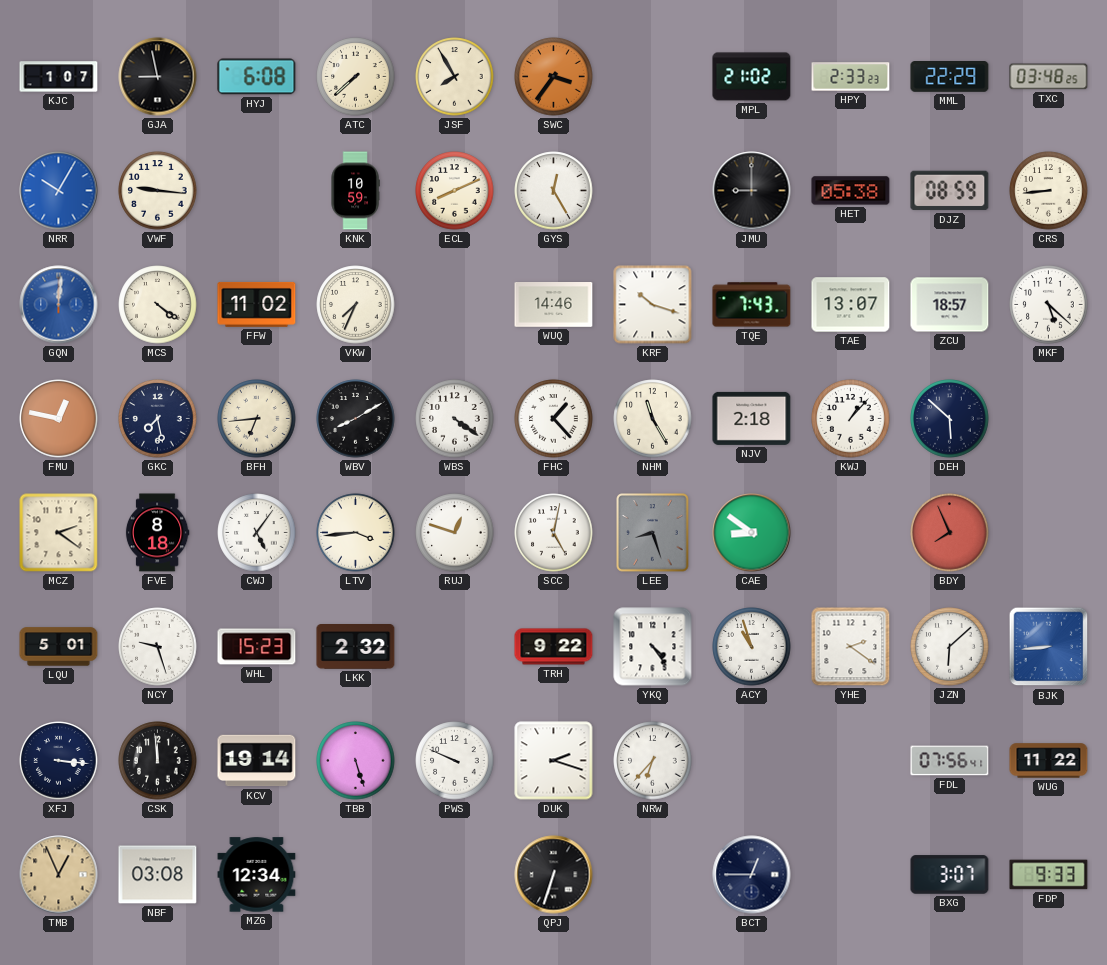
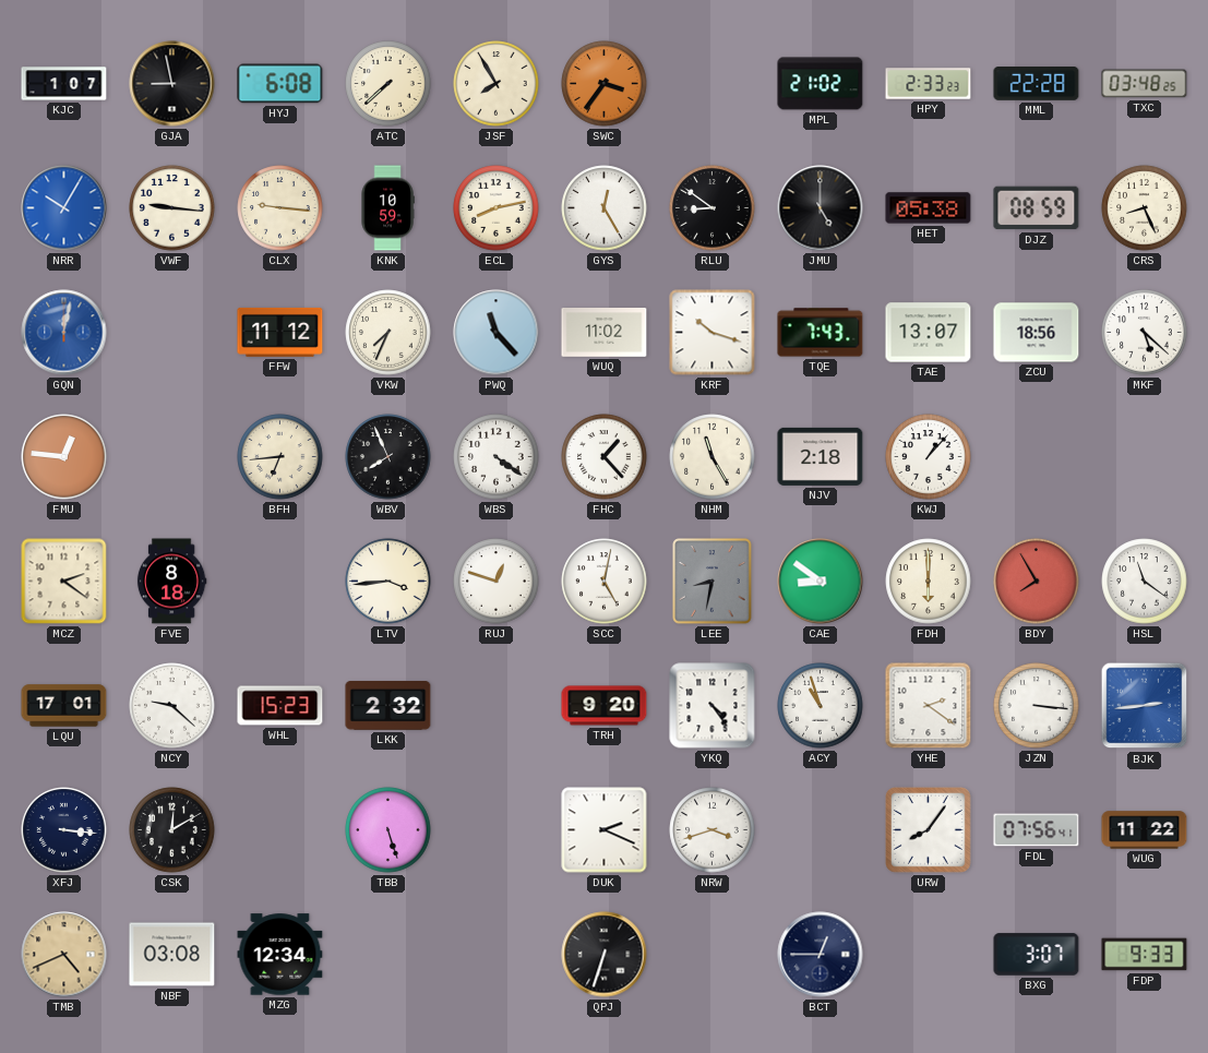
MML: 22:29 -> 22:28 (1037, 84)
CLX: none -> 9:16 (280, 208)
ECL: 8:11 -> 8:13 (497, 208)
RLU: none -> 8:51 (713, 208)
JMU: 9:00 -> 5:00 (821, 208)
CRS: 8:44 -> 8:26 (1145, 208)
GQN: 12:01 -> 12:02 (64, 333)
MCS: 4:21 -> none (158, 305)
FFW: 11:02 -> 11:12 (280, 332)
PWQ: none -> 11:23 (497, 333)
WUQ: 14:46 -> 11:02 (605, 333)
ZCU: 18:57 -> 18:56 (1037, 333)
FMU: 12:47 -> 12:46 (64, 457)
GKC: 7:28 -> none (158, 419)
WBV: 8:10 -> 7:56 (388, 457)
DEH: 5:52 -> none (950, 419)
CWJ: 5:06 -> none (257, 533)
LEE: 8:27 -> 8:32 (713, 582)
FDH: none -> 6:00 (929, 582)
BDY: 7:56 -> 7:55 (1037, 582)
HSL: none -> 11:21 (1145, 582)
LQU: 5:01 -> 17:01 (64, 706)
NCY: 9:27 -> 9:22 (172, 706)
TRH: 9:22 -> 9:20 (605, 706)
JZN: 6:08 -> 3:16 (1037, 706)
BJK: 8:44 -> 2:44 (1145, 706)
CSK: 11:59 -> 12:10 (172, 830)
KCV: 19:14 -> none (257, 761)
PWS: 9:49 -> none (455, 761)
DUK: 2:18 -> 2:19 (605, 830)
NRW: 6:37 -> 3:42 (713, 830)
URW: none -> 8:06 (929, 830)
TMB: 12:56 -> 4:41 (64, 955)
